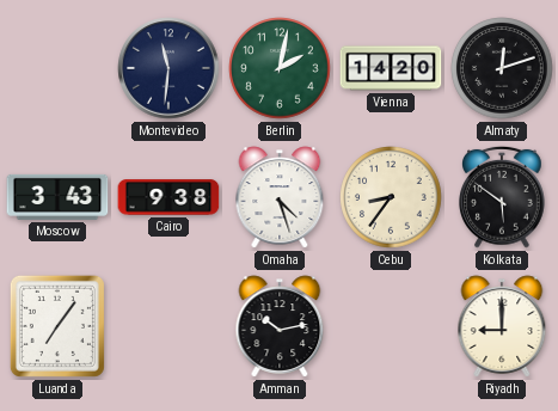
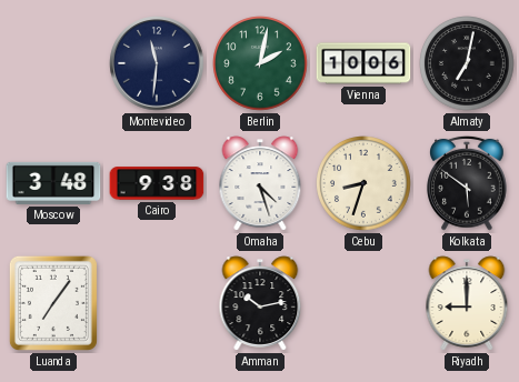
Vienna: 14:20 -> 10:06 (363, 63)
Almaty: 12:12 -> 7:02 (467, 63)
Moscow: 3:43 -> 3:48 (53, 183)
Cebu: 8:36 -> 8:33 (363, 183)
